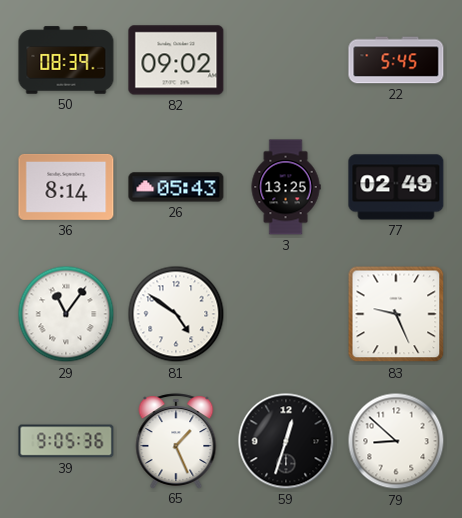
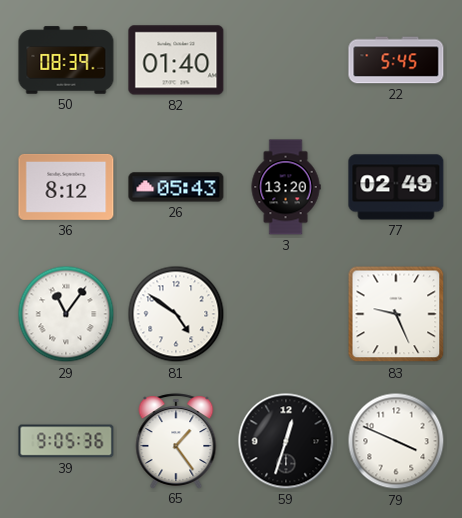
82: 09:02 -> 01:40 (176, 60)
36: 8:14 -> 8:12 (66, 187)
3: 13:25 -> 13:20 (286, 187)
65: 1:26 -> 1:24 (176, 441)
79: 8:52 -> 3:49 (396, 441)
